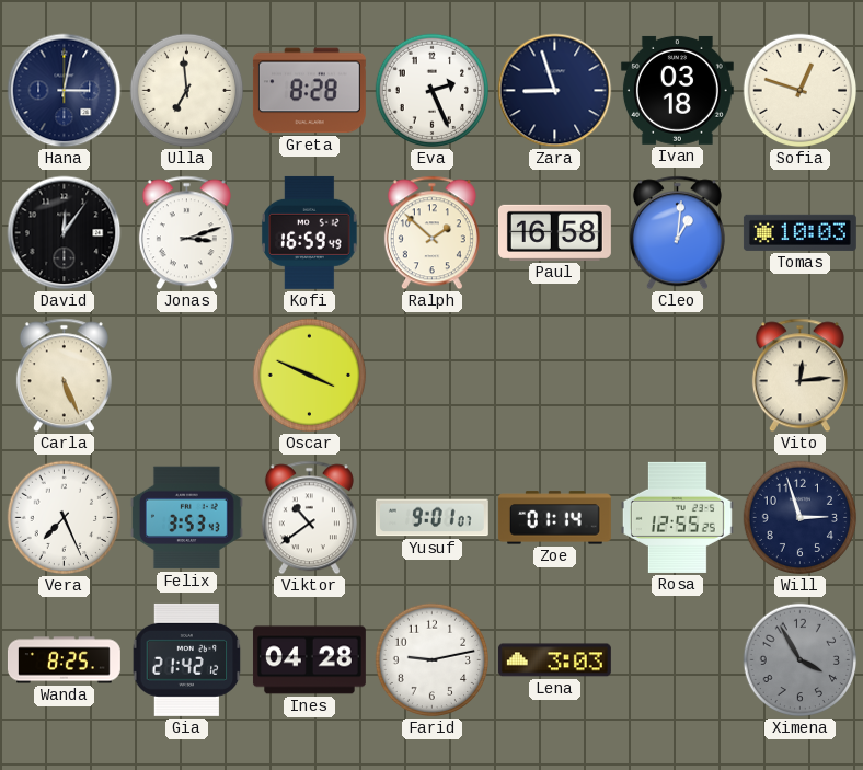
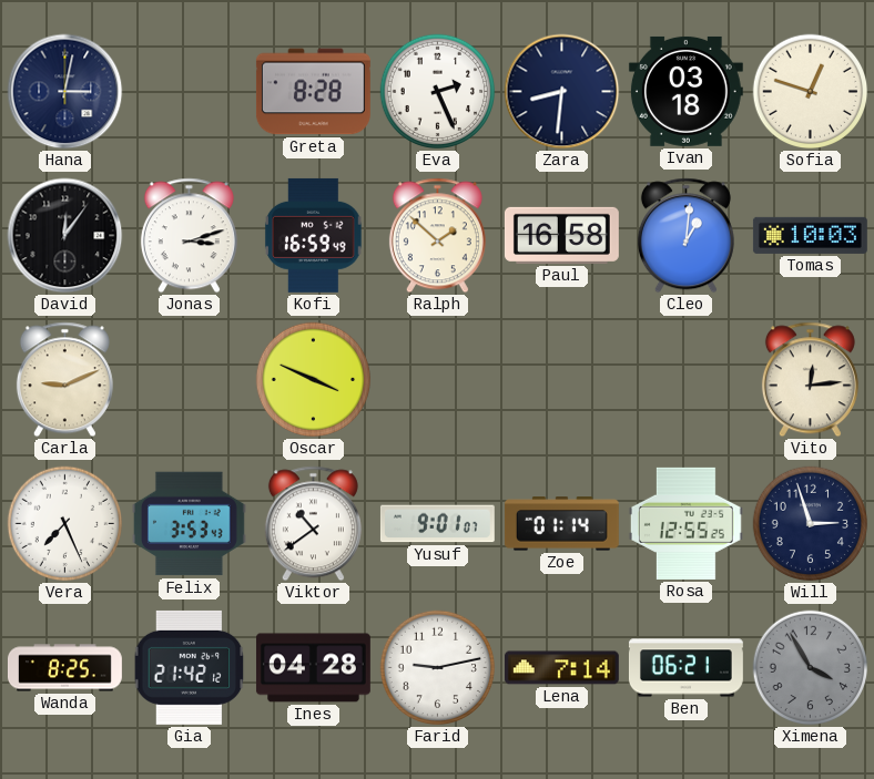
Ulla: 6:59 -> none (187, 91)
Zara: 8:57 -> 8:31 (562, 92)
Carla: 5:26 -> 9:11 (64, 380)
Lena: 3:03 -> 7:14 (561, 668)
Ben: none -> 06:21 (685, 668)
